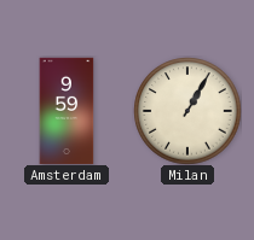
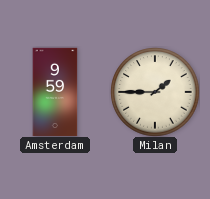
Milan: 1:05 -> 1:45 (155, 92)
